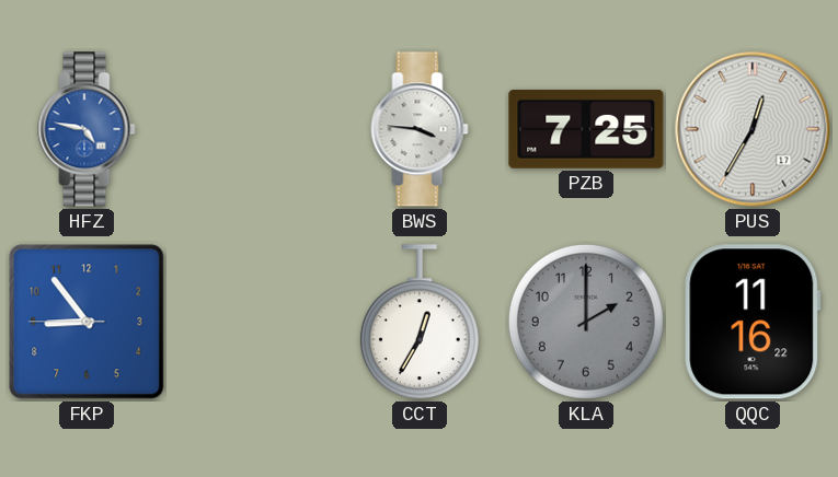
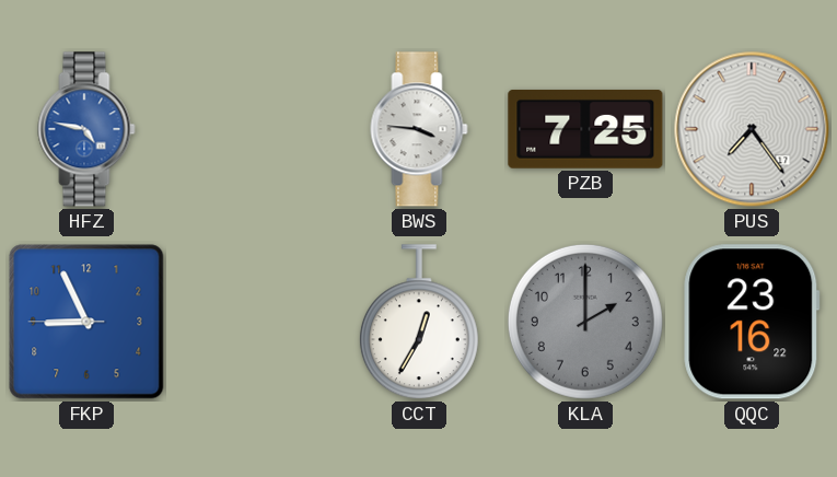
PUS: 12:35 -> 7:24 (752, 129)
FKP: 8:53 -> 8:55 (86, 322)
QQC: 11:16 -> 23:16 (752, 322)
